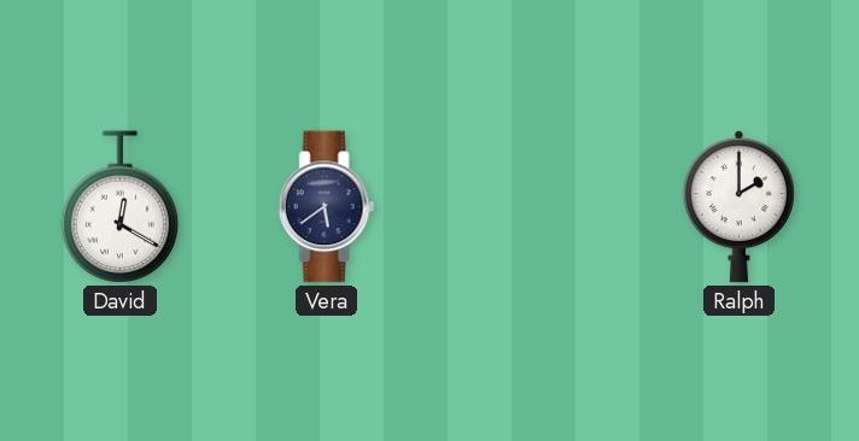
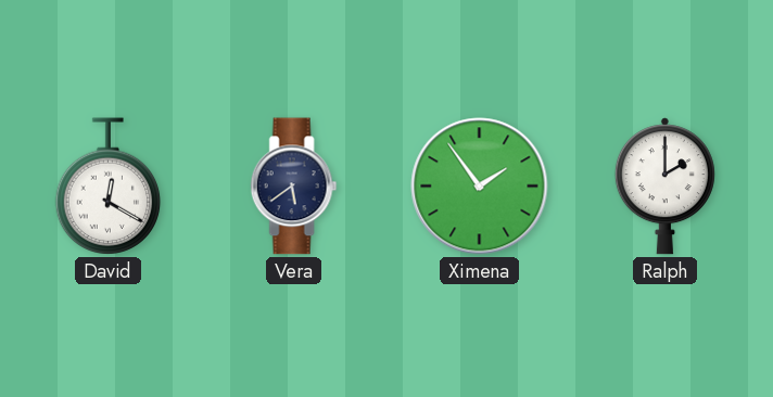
Ximena: none -> 1:54 (480, 187)
